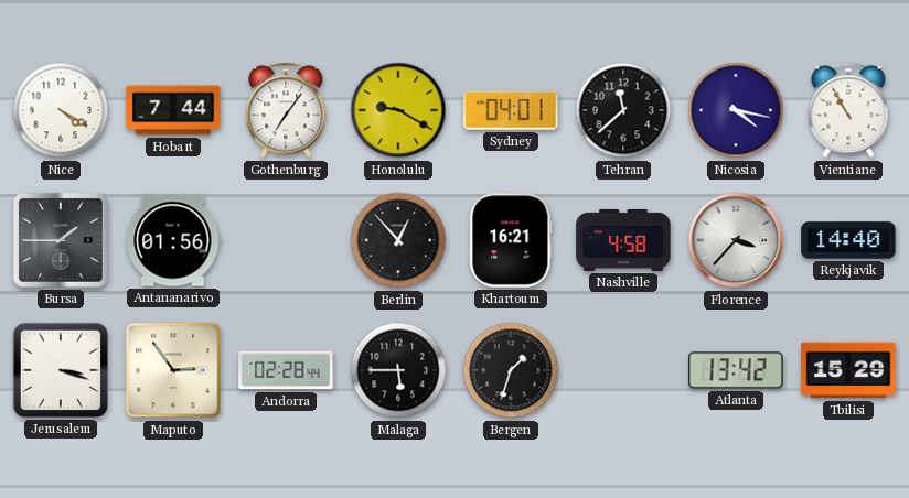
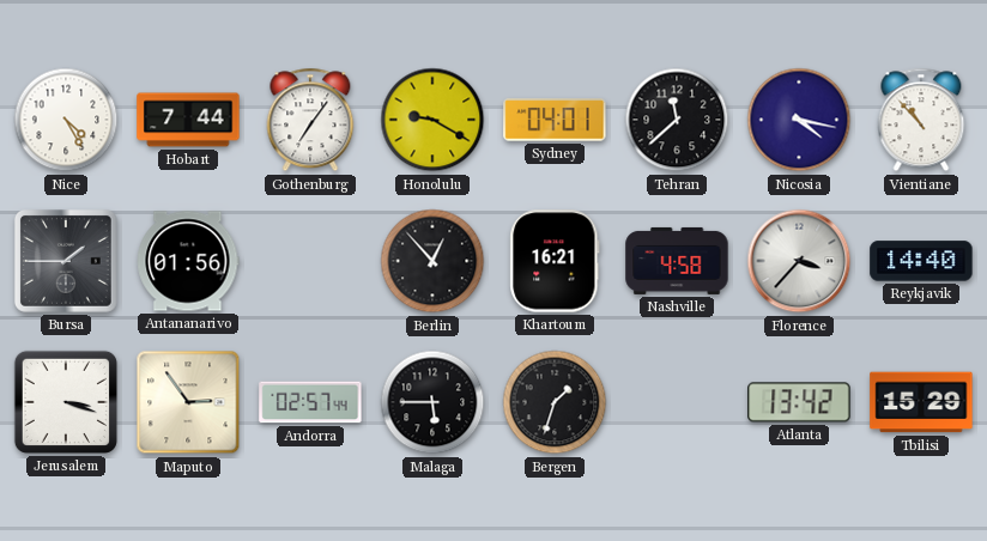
Nice: 4:20 -> 4:25 (66, 120)
Vientiane: 10:55 -> 10:53 (921, 120)
Andorra: 02:28 -> 02:57 (310, 402)
